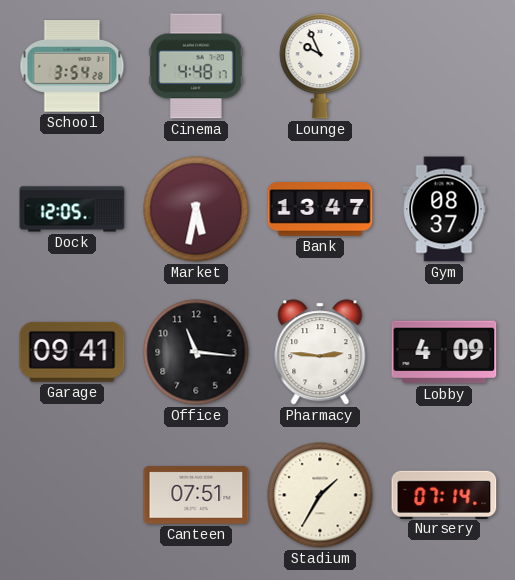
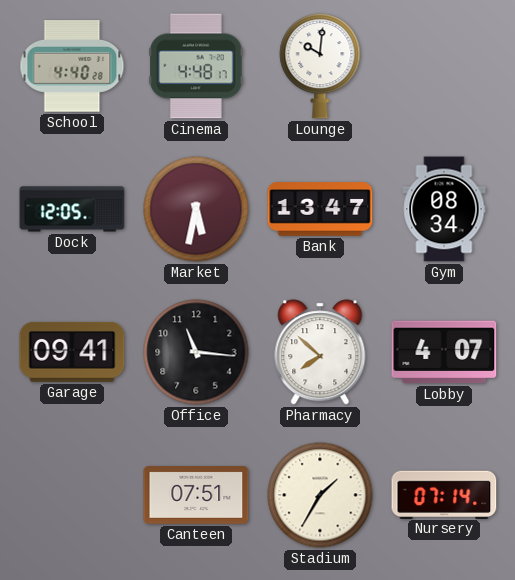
School: 3:54 -> 4:40 (72, 66)
Lounge: 9:56 -> 10:01 (320, 66)
Gym: 08:37 -> 08:34 (444, 209)
Pharmacy: 2:46 -> 7:52 (320, 352)
Lobby: 4:09 -> 4:07 (444, 352)
